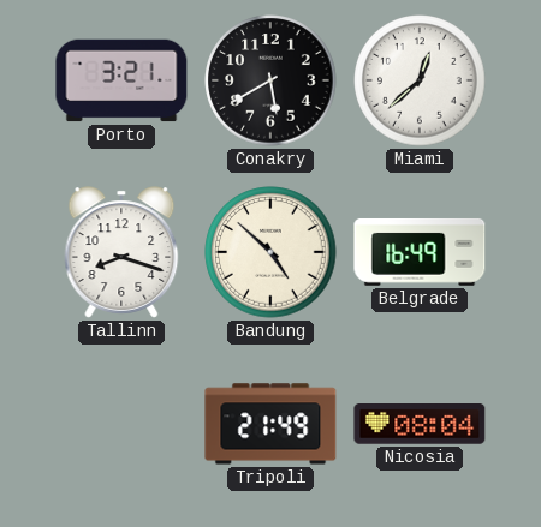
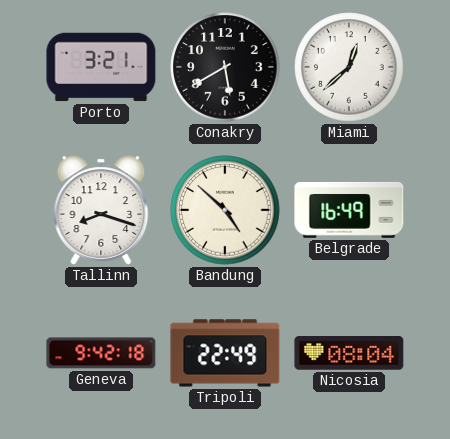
Geneva: none -> 9:42 (101, 353)
Tripoli: 21:49 -> 22:49 (225, 353)
